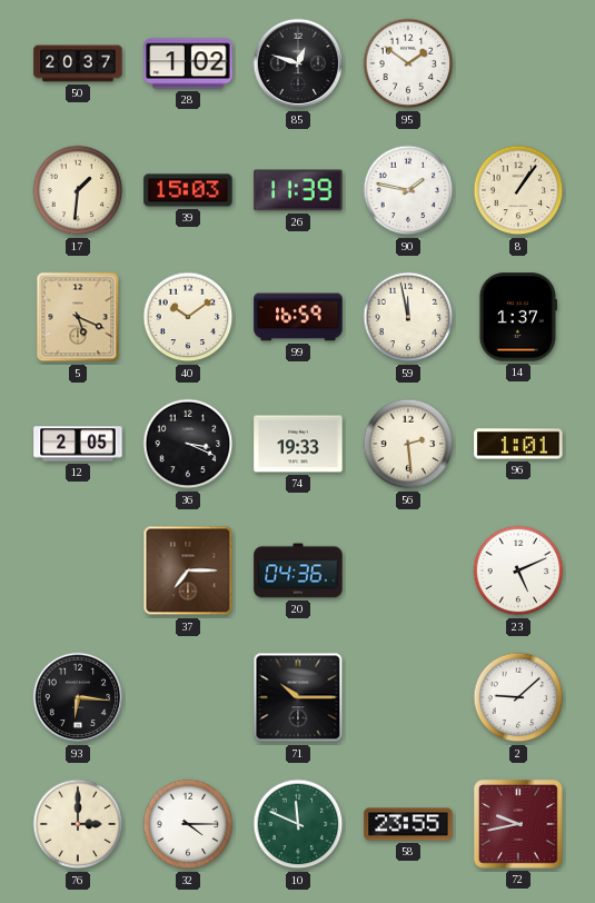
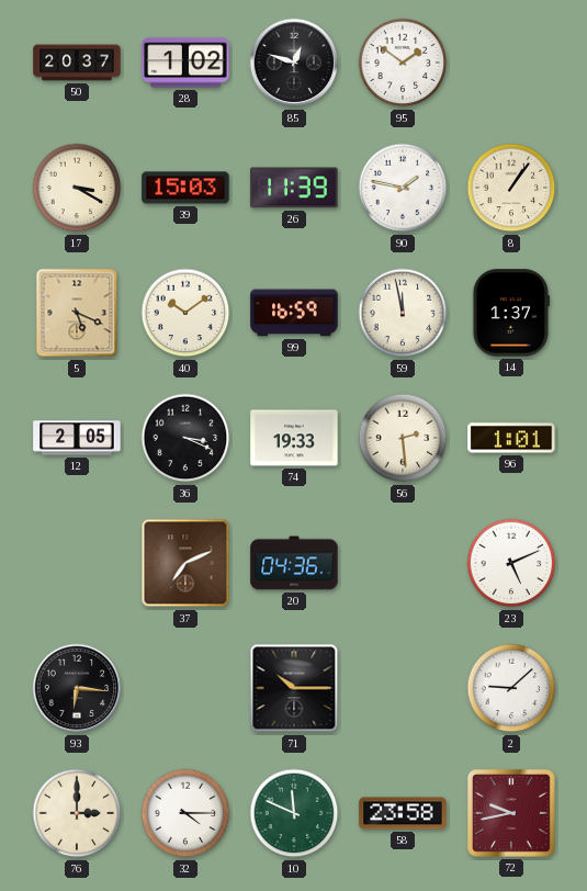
17: 1:31 -> 3:20 (77, 188)
37: 7:15 -> 7:11 (185, 563)
58: 23:55 -> 23:58 (403, 813)
